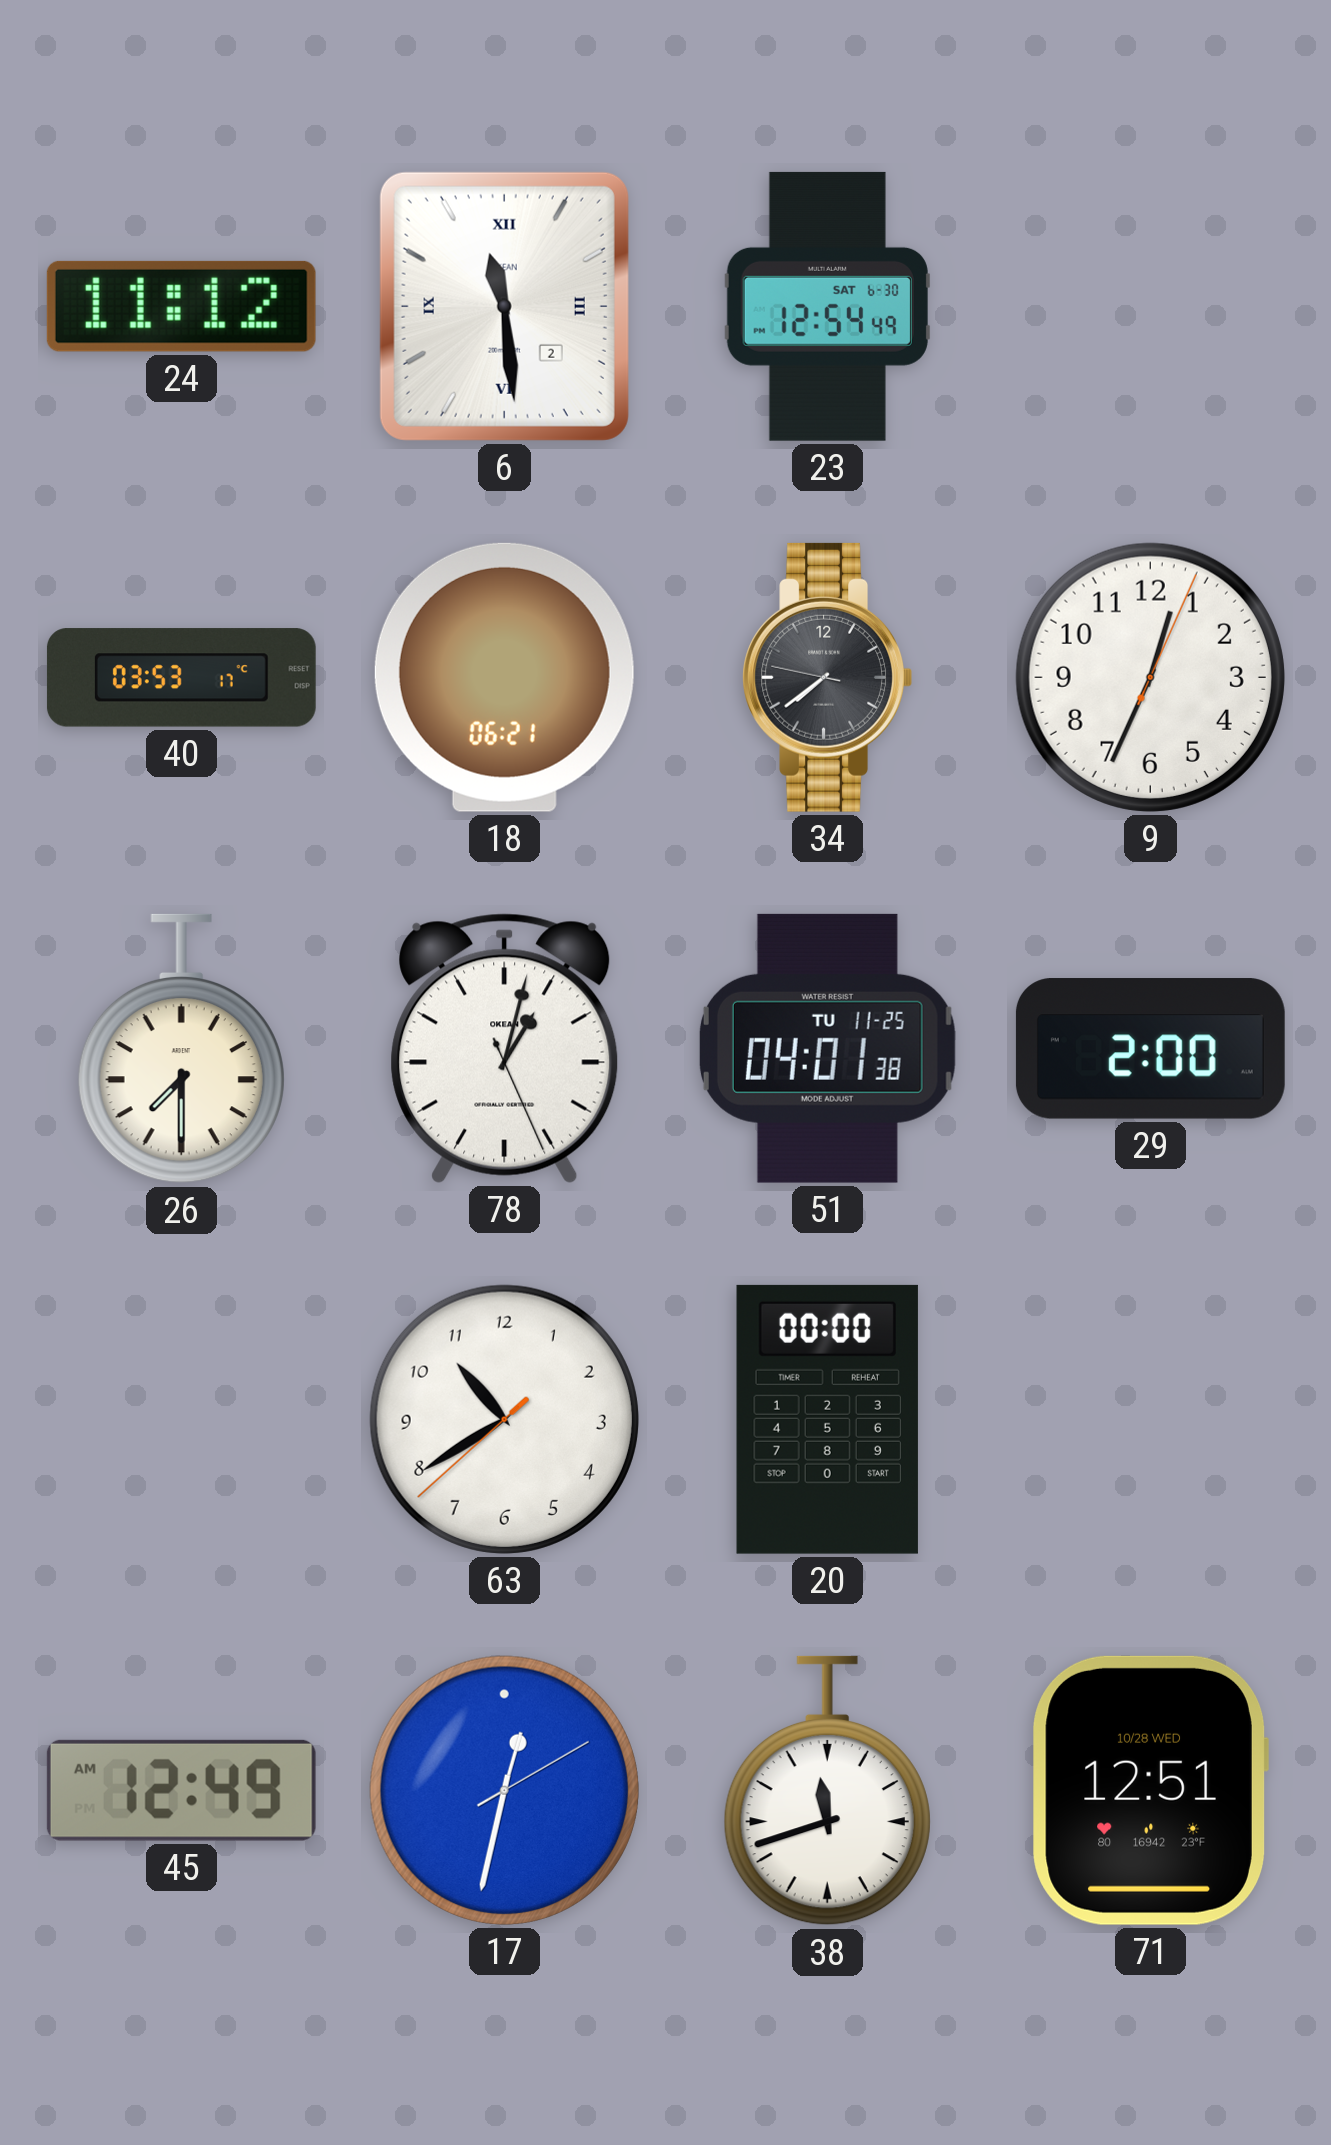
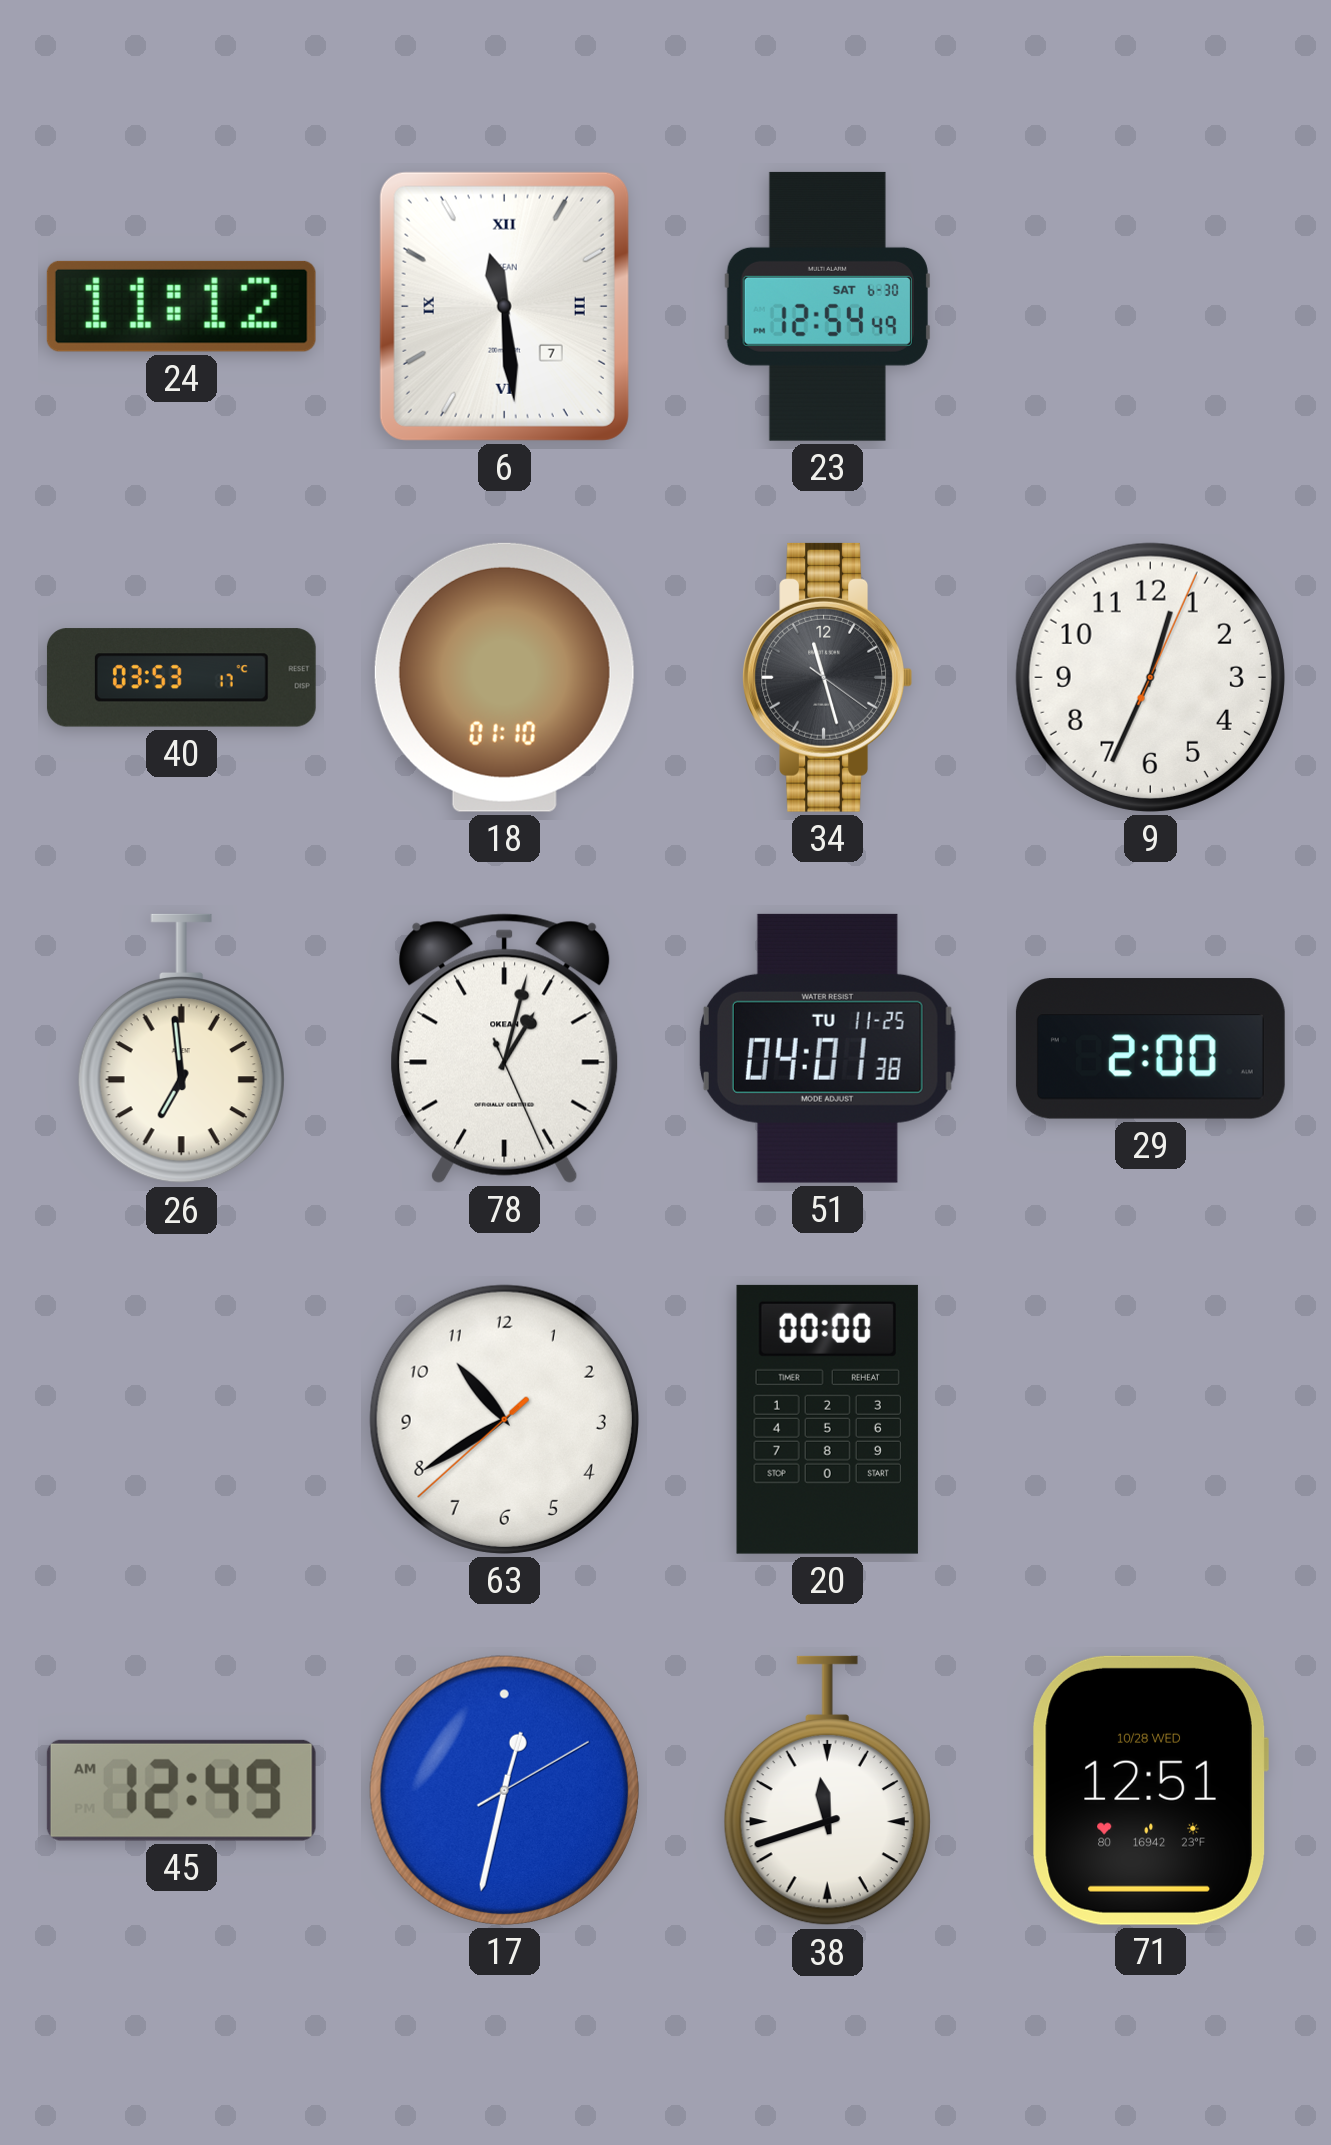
6 date: 2 -> 7 (504, 306)
18: 06:21 -> 01:10 (504, 677)
34: 7:38 -> 11:27 (827, 677)
26: 7:30 -> 6:59 (181, 1049)
